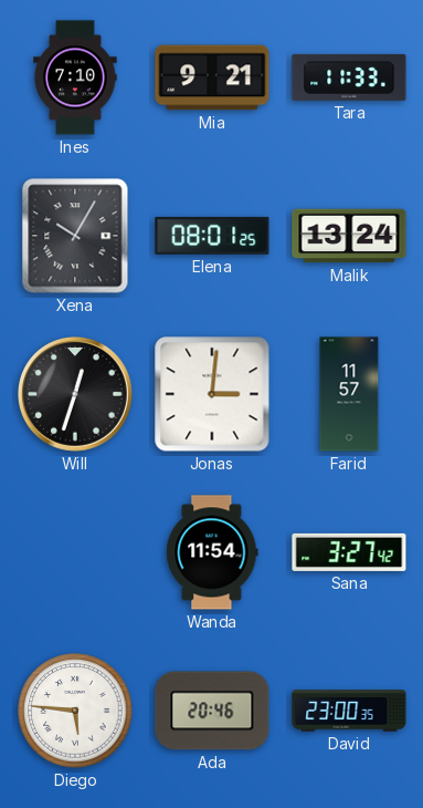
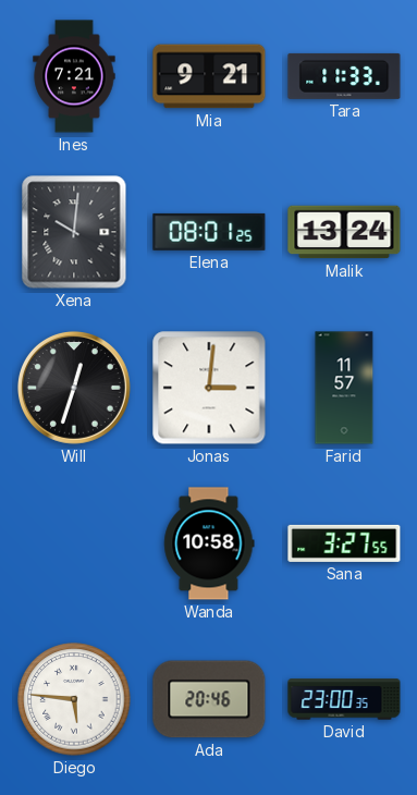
Ines: 7:10 -> 7:21 (74, 76)
Xena: 10:05 -> 10:01 (74, 232)
Wanda: 11:54 -> 10:58 (209, 543)
Sana: 3:27:42 -> 3:27:55 (344, 543)
